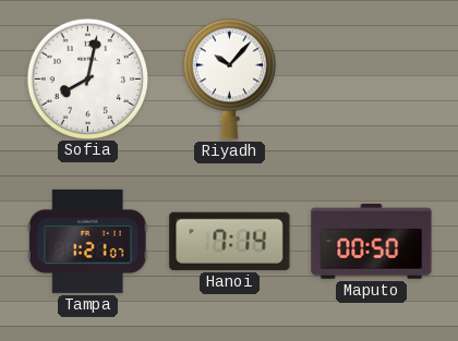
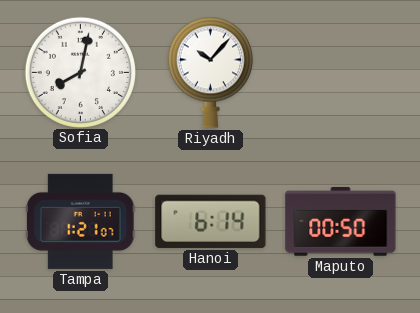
Hanoi: 7:14 -> 6:14 (211, 221)
